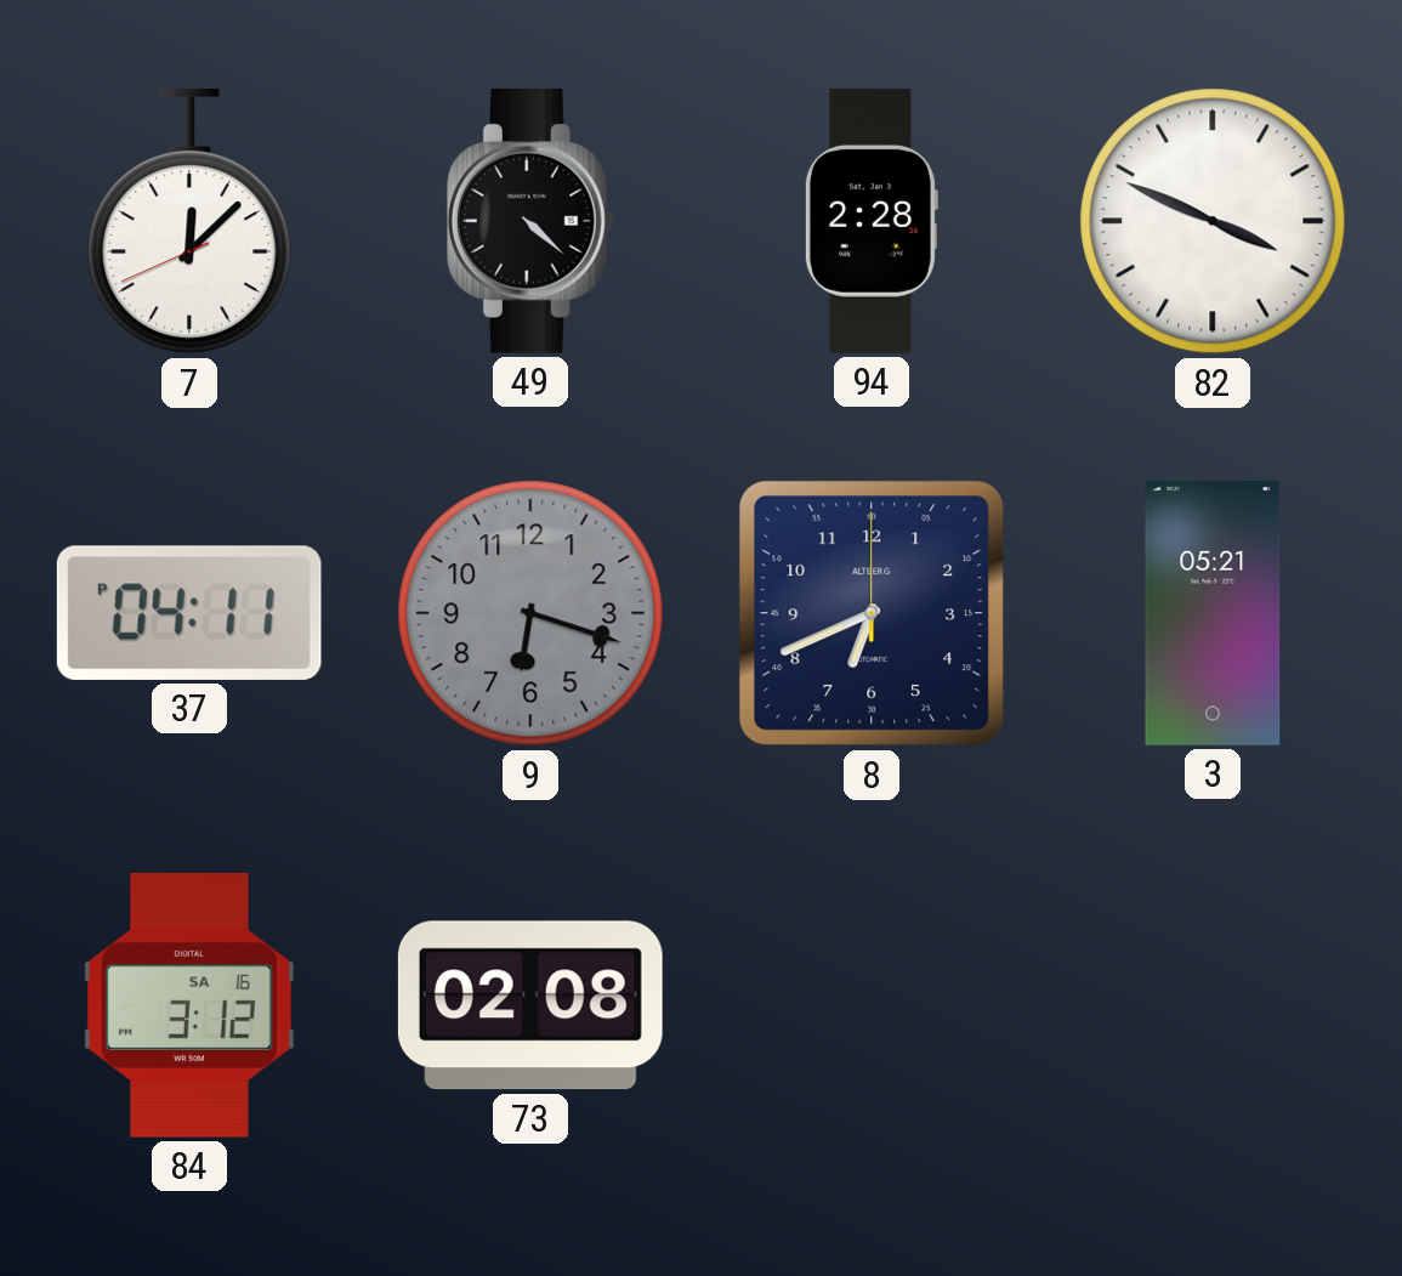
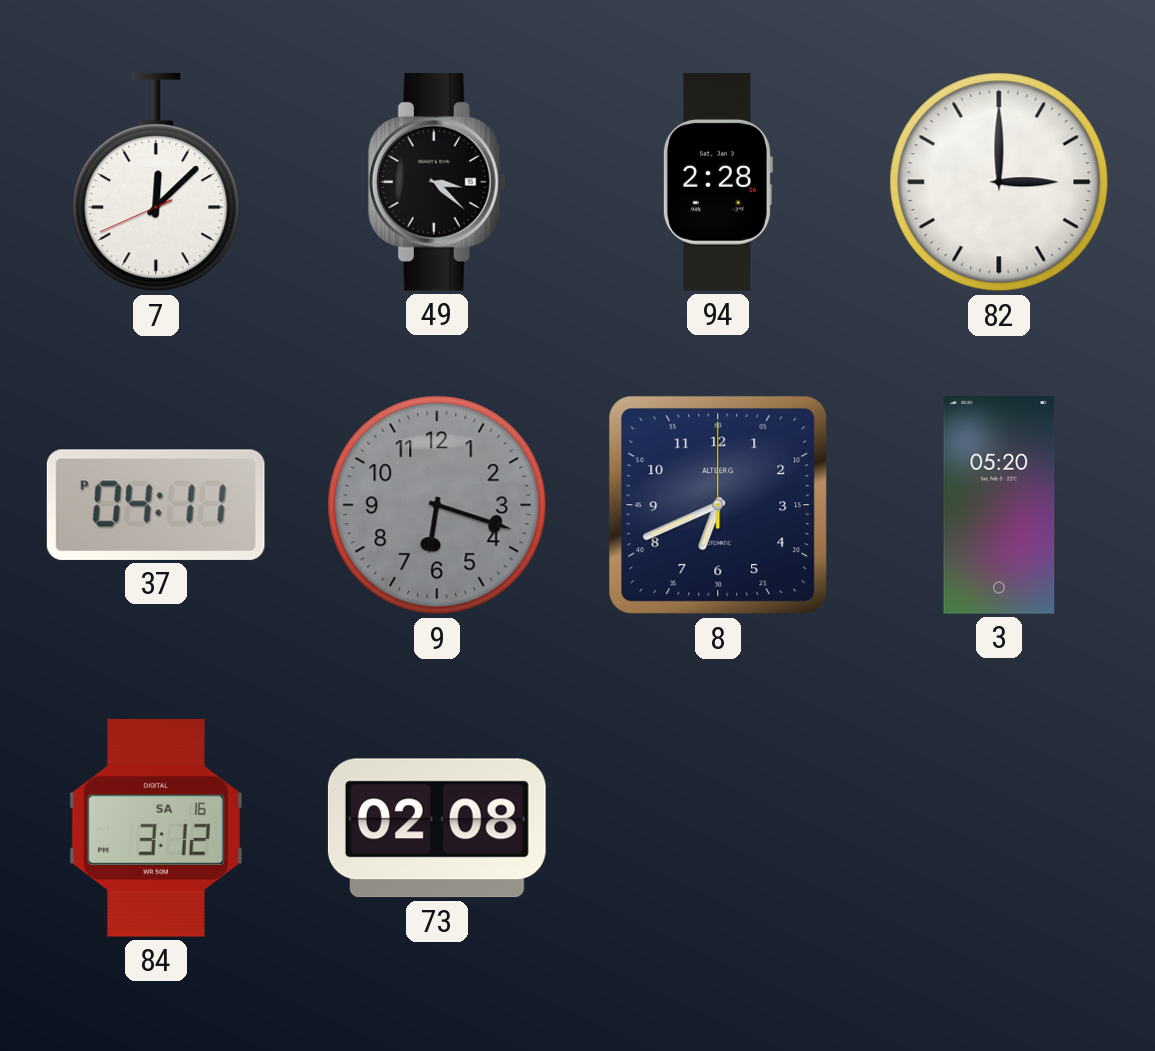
49: 4:22 -> 3:22 (437, 182)
82: 3:49 -> 3:00 (999, 182)
3: 05:21 -> 05:20 (999, 505)
